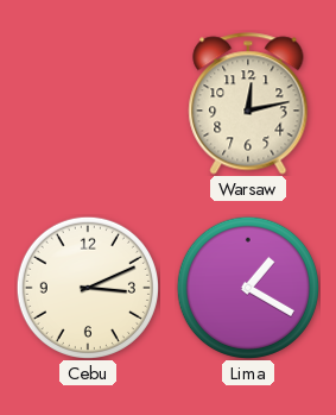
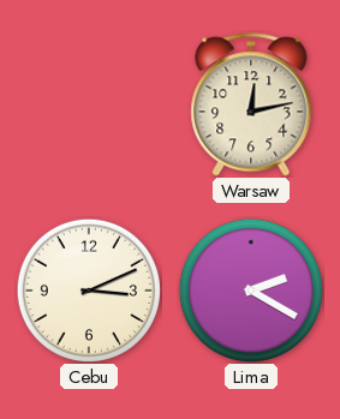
Lima: 1:20 -> 2:20 (251, 291)
